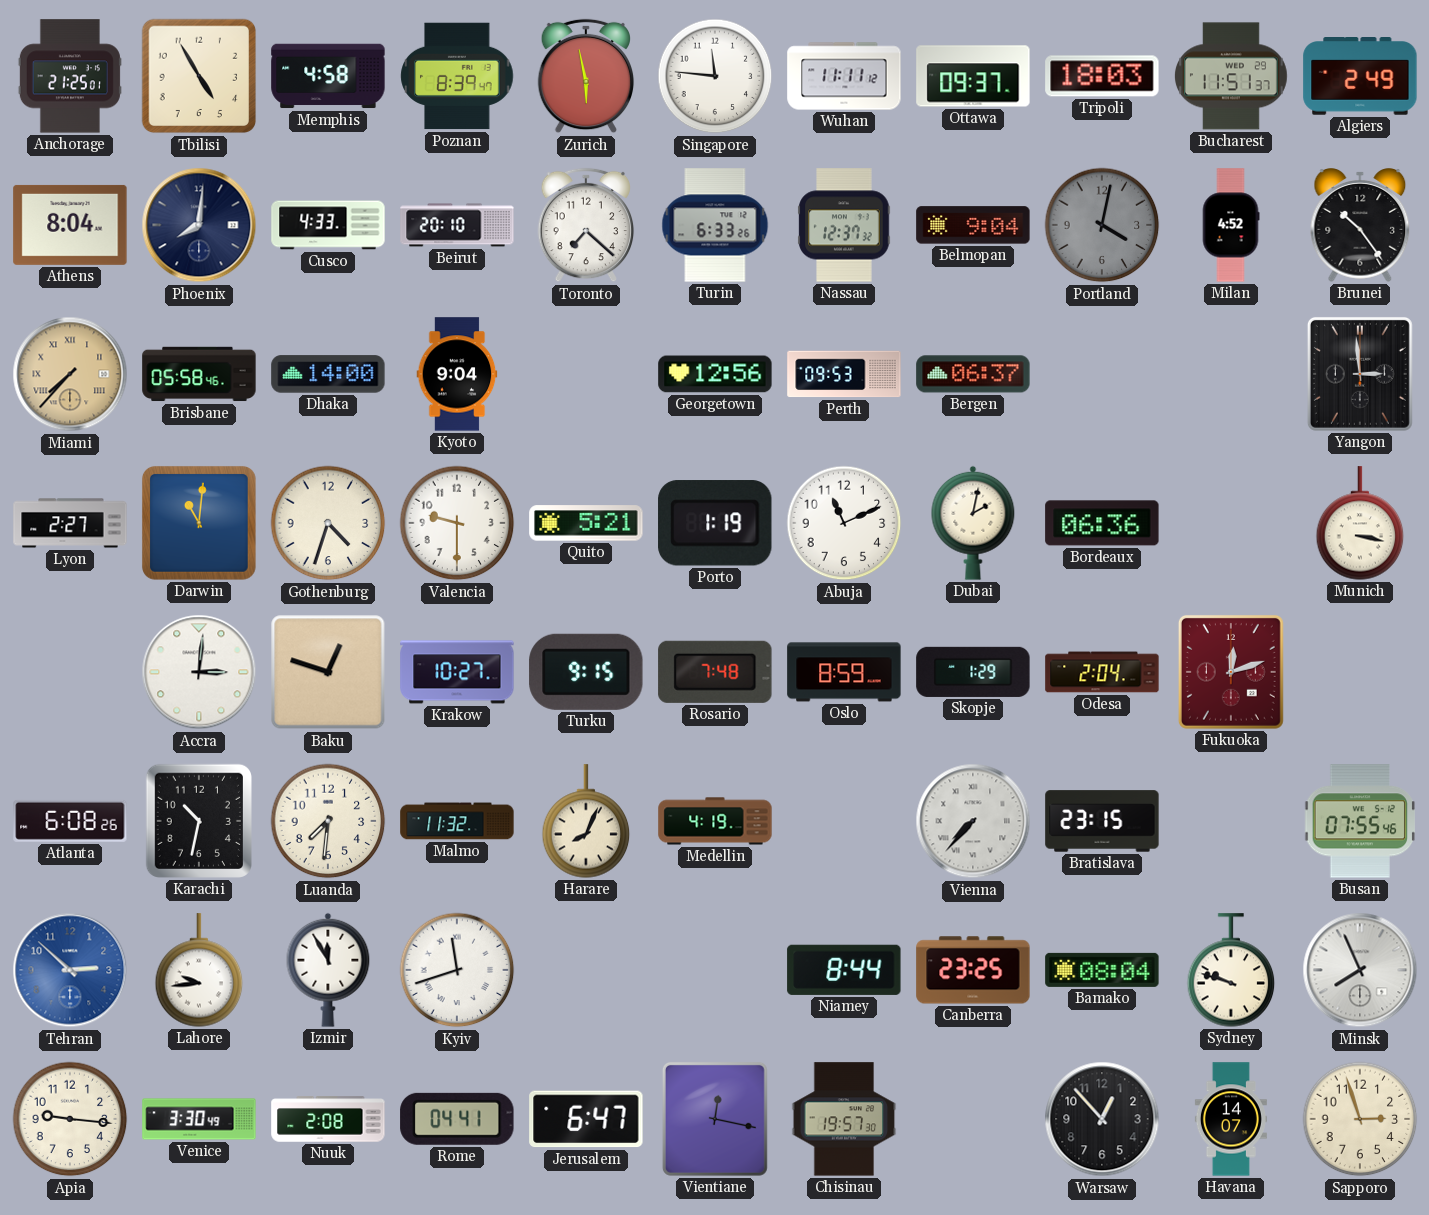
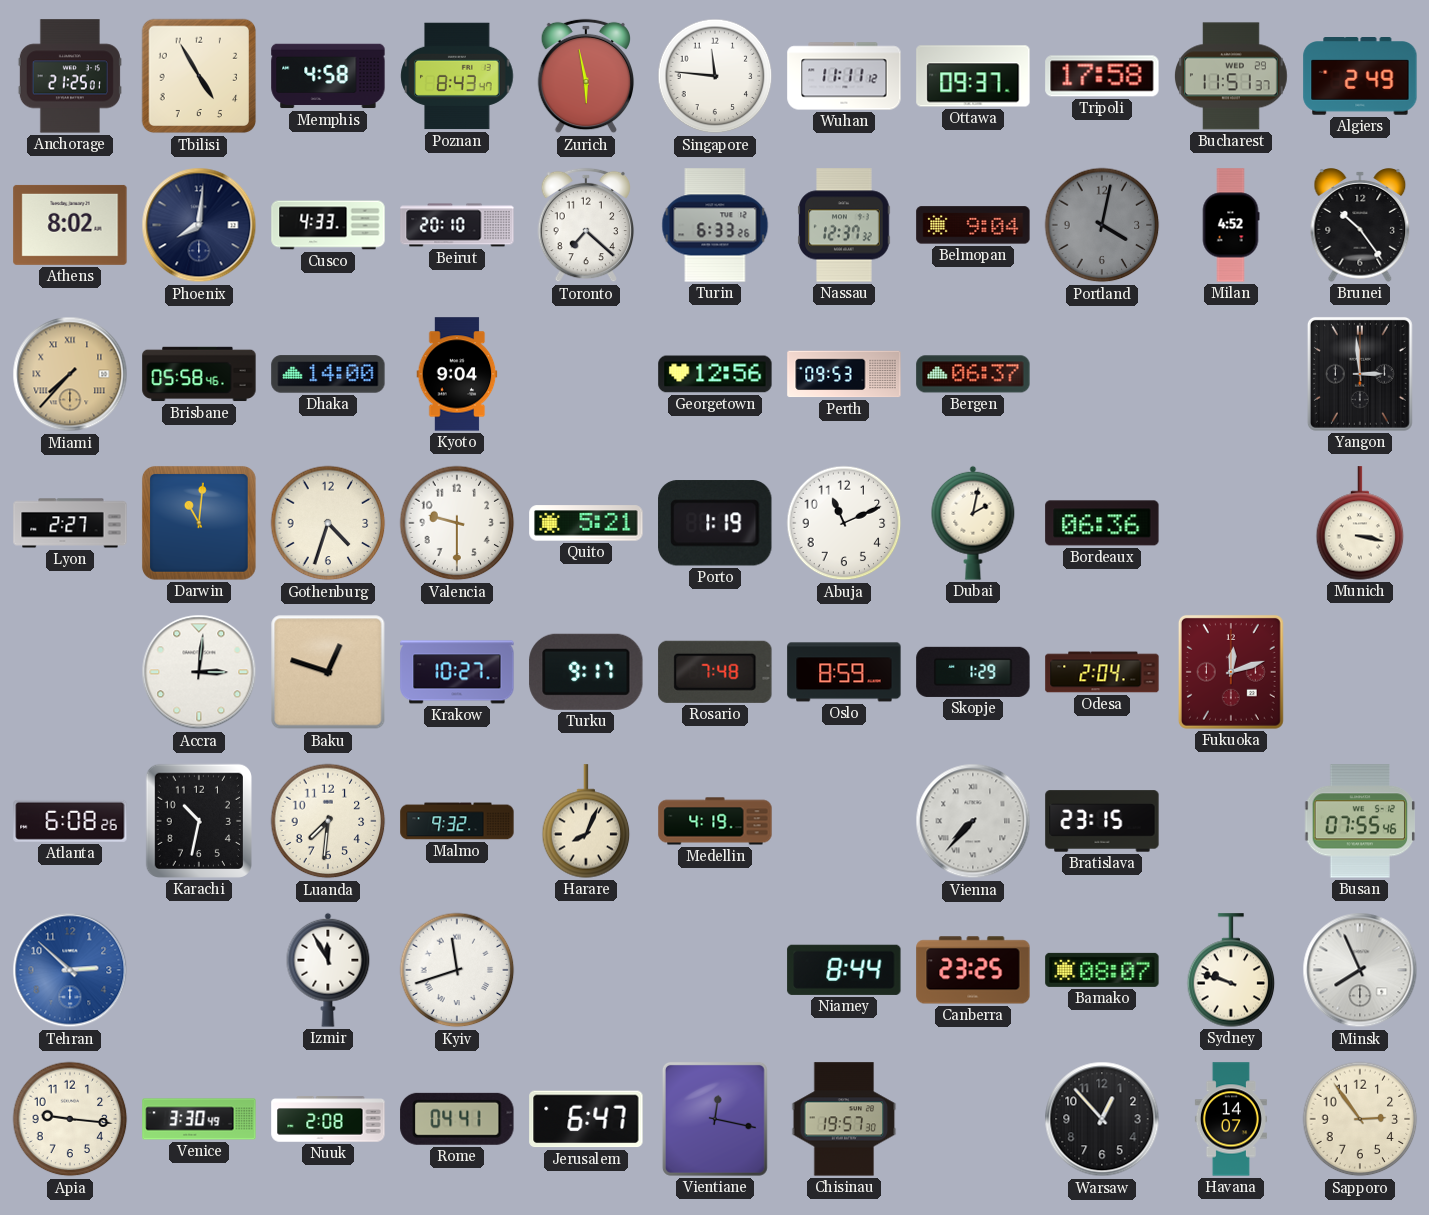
Poznan: 8:39 -> 8:43 (457, 76)
Tripoli: 18:03 -> 17:58 (1102, 76)
Athens: 8:04 -> 8:02 (70, 225)
Turku: 9:15 -> 9:17 (586, 672)
Malmo: 11:32 -> 9:32 (457, 821)
Lahore: 9:44 -> none (199, 970)
Bamako: 08:04 -> 08:07 (1102, 970)
Sapporo: 2:57 -> 2:54 (1360, 1119)
